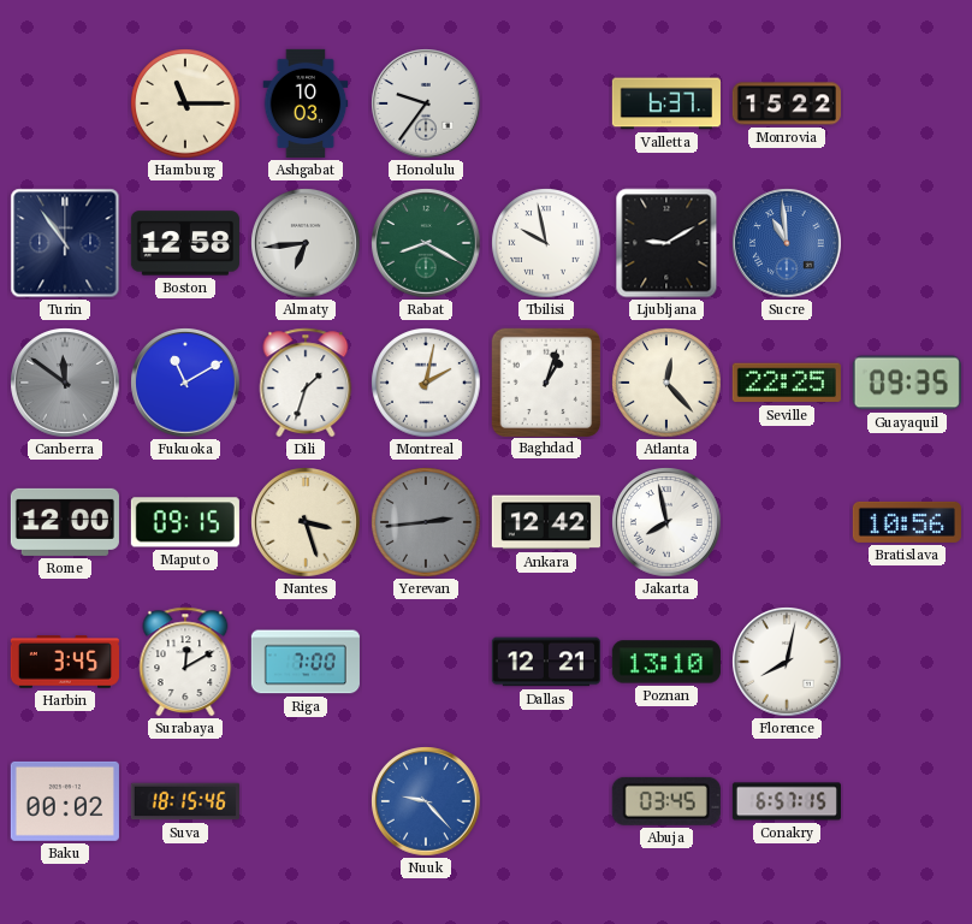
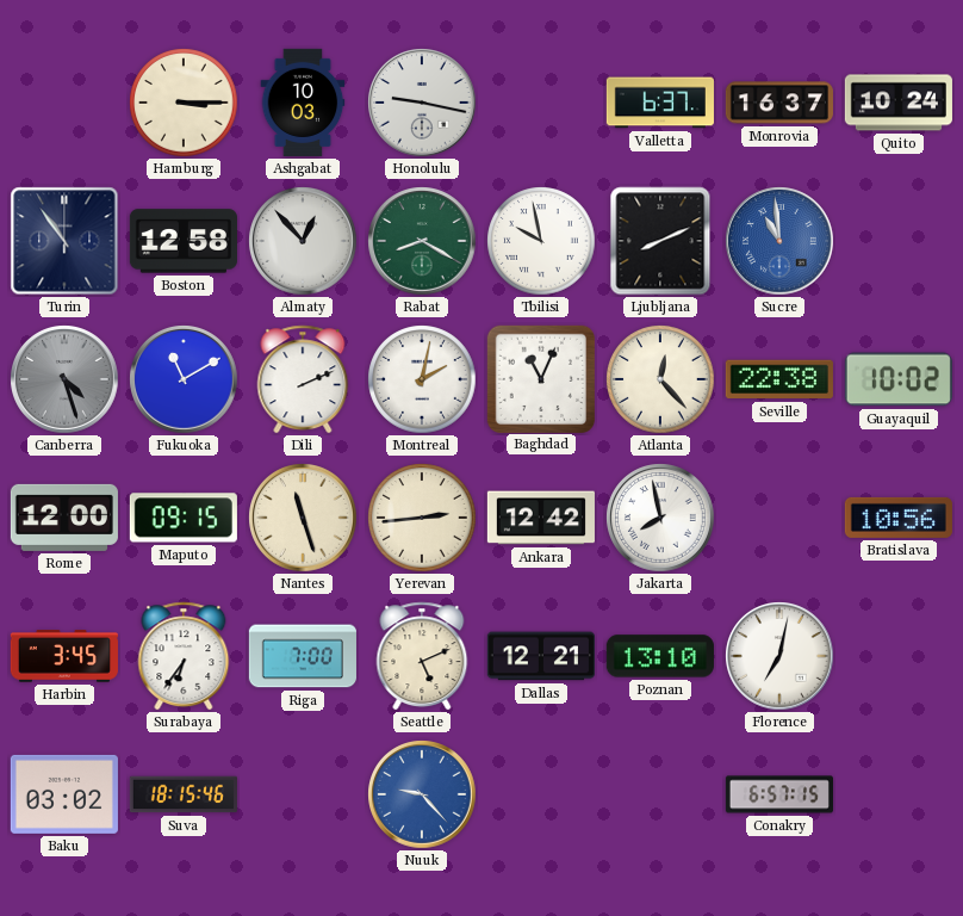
Hamburg: 11:15 -> 3:15 (184, 103)
Honolulu: 9:36 -> 9:17 (422, 103)
Monrovia: 15:22 -> 16:37 (779, 103)
Quito: none -> 10:24 (899, 103)
Almaty: 6:44 -> 12:53 (303, 241)
Ljubljana: 9:10 -> 8:11 (660, 241)
Canberra: 11:51 -> 4:27 (64, 379)
Dili: 1:33 -> 2:11 (303, 379)
Baghdad: 1:03 -> 11:04 (540, 378)
Seville: 22:25 -> 22:38 (779, 379)
Guayaquil: 09:35 -> 10:02 (899, 379)
Nantes: 3:27 -> 11:27 (303, 518)
Yerevan dial: grey -> cream (422, 518)
Surabaya: 12:10 -> 6:36 (184, 656)
Seattle: none -> 5:11 (422, 656)
Florence: 8:02 -> 7:02 (779, 656)
Baku: 00:02 -> 03:02 (64, 794)
Abuja: 03:45 -> none (666, 801)
